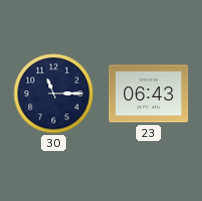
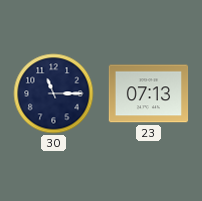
23: 06:43 -> 07:13 (149, 94)
